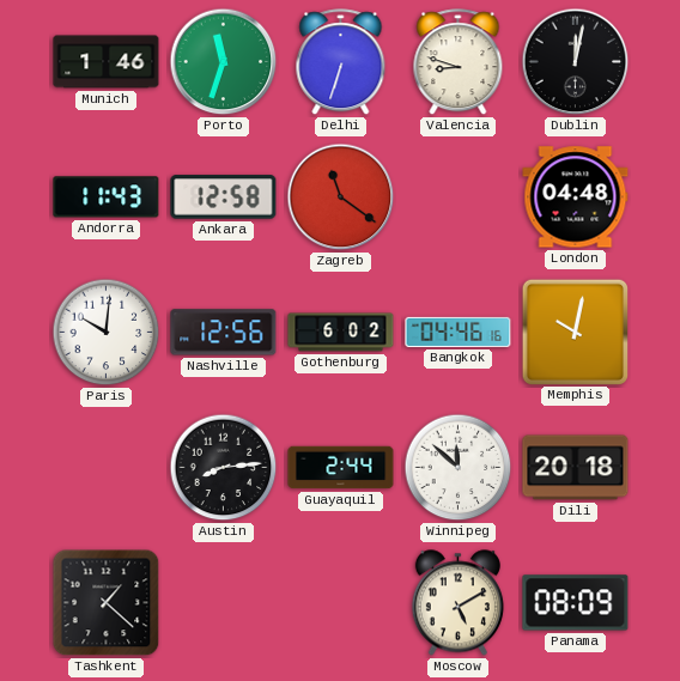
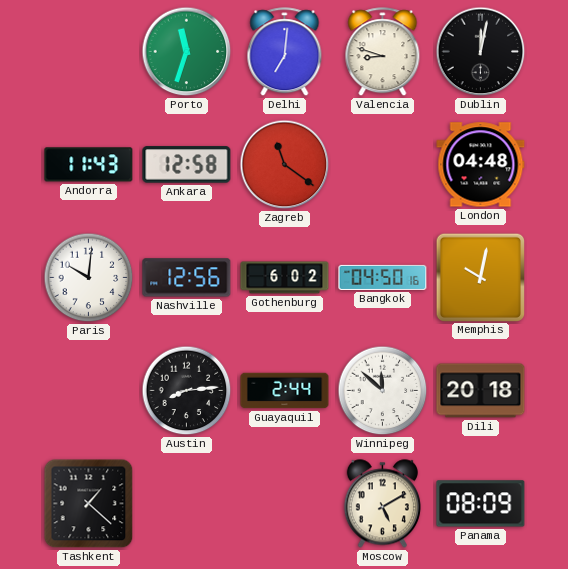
Munich: 1:46 -> none (107, 62)
Delhi: 6:33 -> 7:01 (285, 52)
Bangkok: 04:46 -> 04:50 (383, 277)
